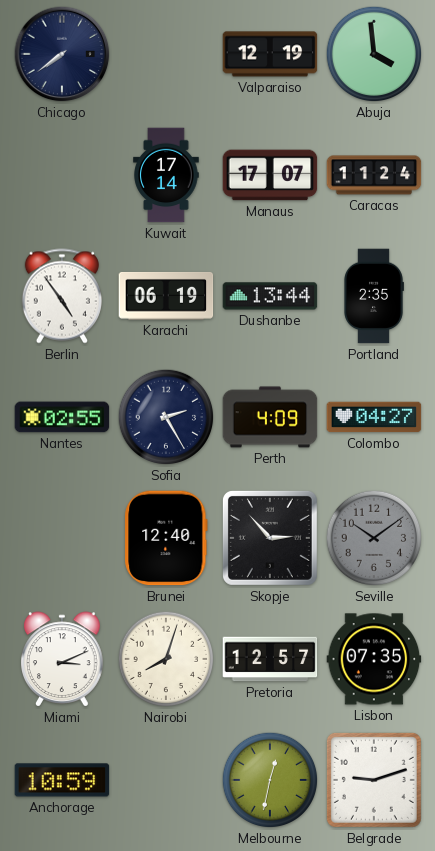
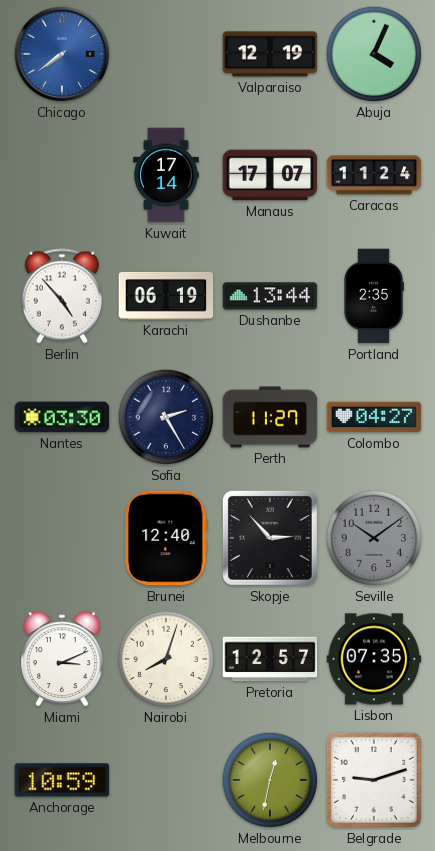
Chicago dial: navy -> blue (62, 54)
Abuja: 3:59 -> 4:04 (374, 54)
Berlin: 4:54 -> 4:53 (62, 296)
Nantes: 02:55 -> 03:30 (62, 417)
Perth: 4:09 -> 11:27 (270, 417)
